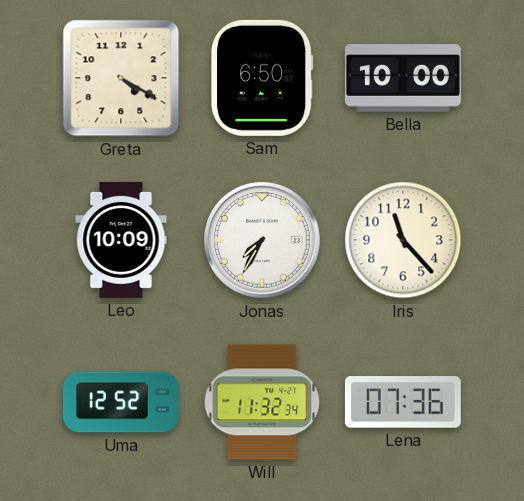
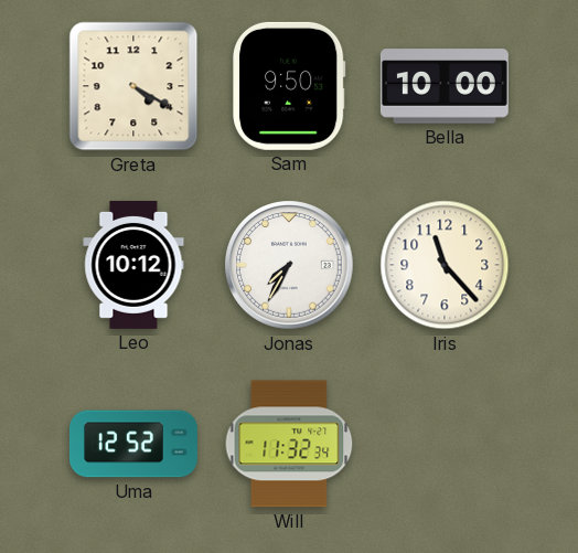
Sam: 6:50 -> 9:50 (289, 86)
Leo: 10:09 -> 10:12 (133, 265)
Lena: 07:36 -> none (403, 402)
